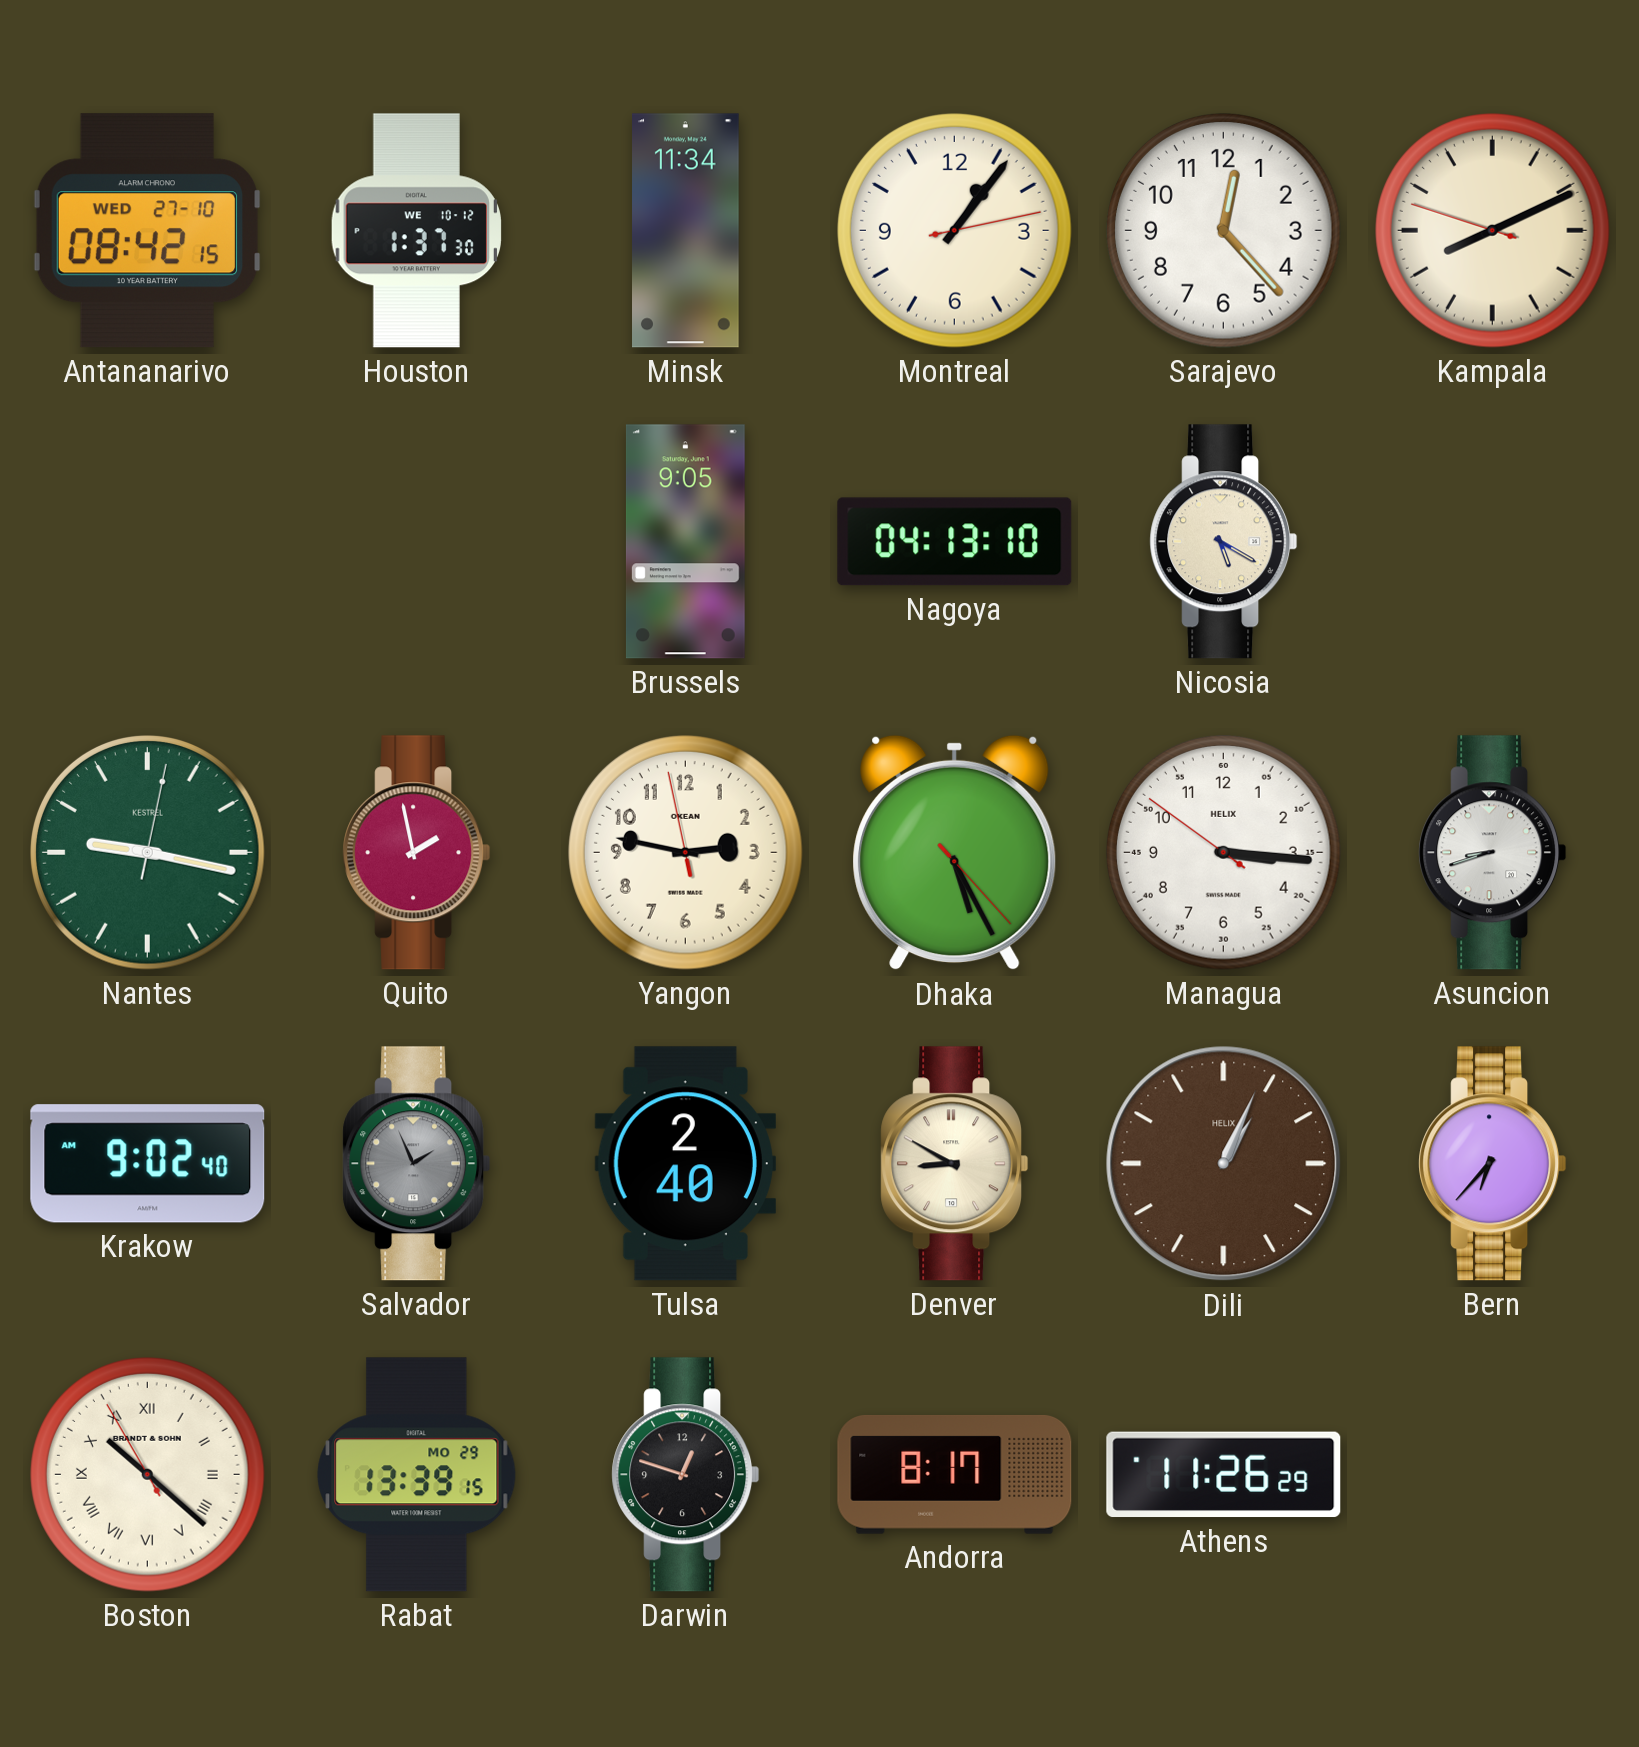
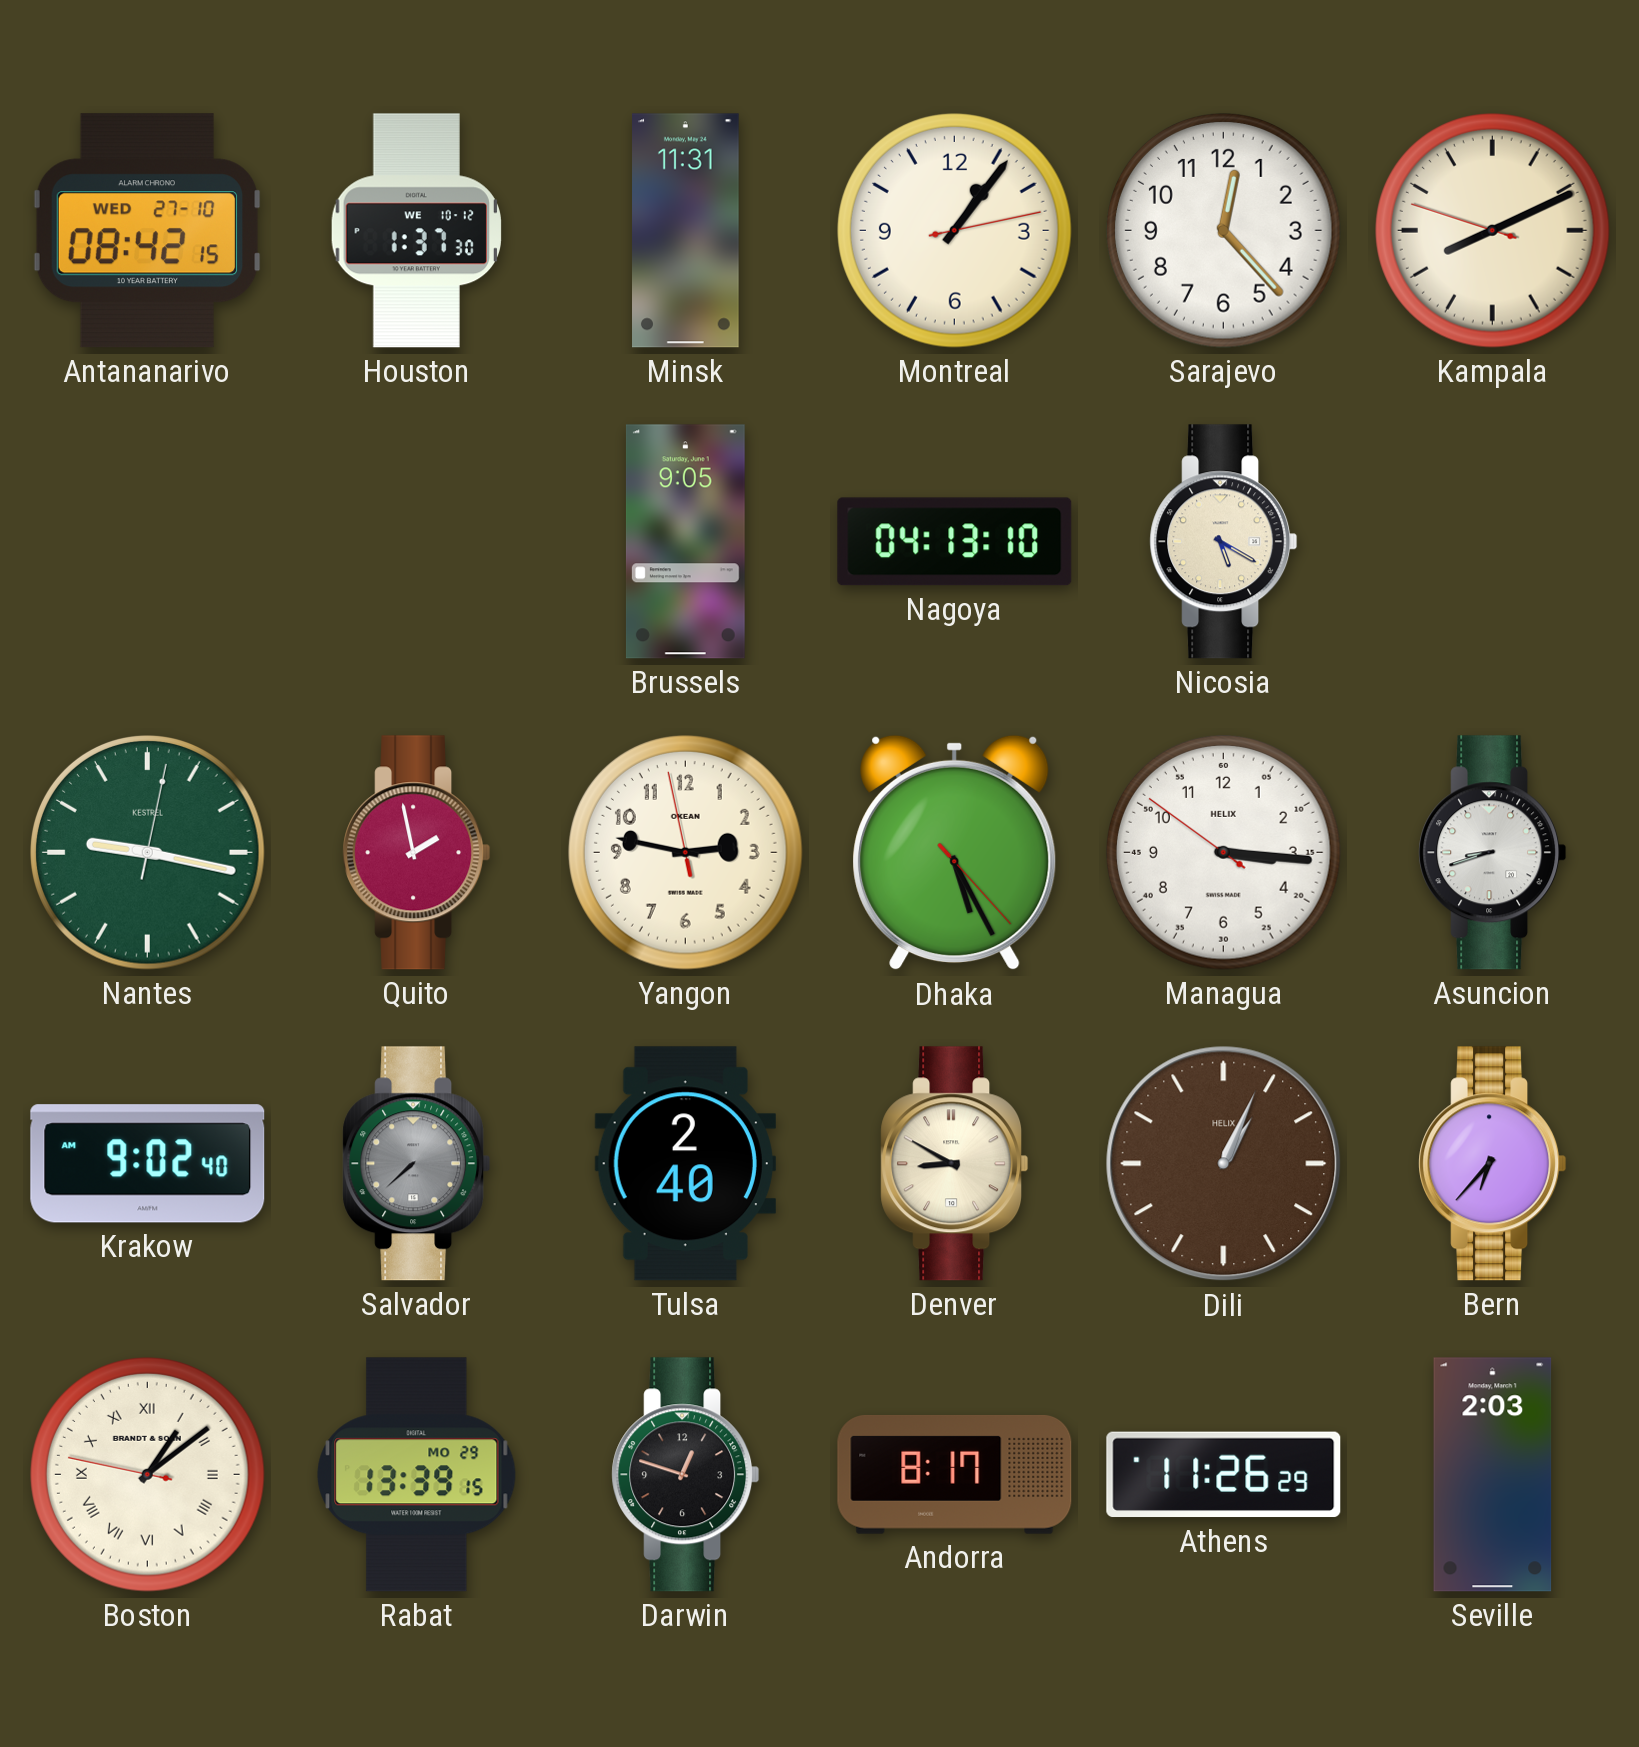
Minsk: 11:34 -> 11:31 (686, 231)
Salvador: 1:56 -> 7:38 (417, 1164)
Boston: 10:21 -> 1:08 (148, 1475)
Seville: none -> 2:03 (1493, 1475)
